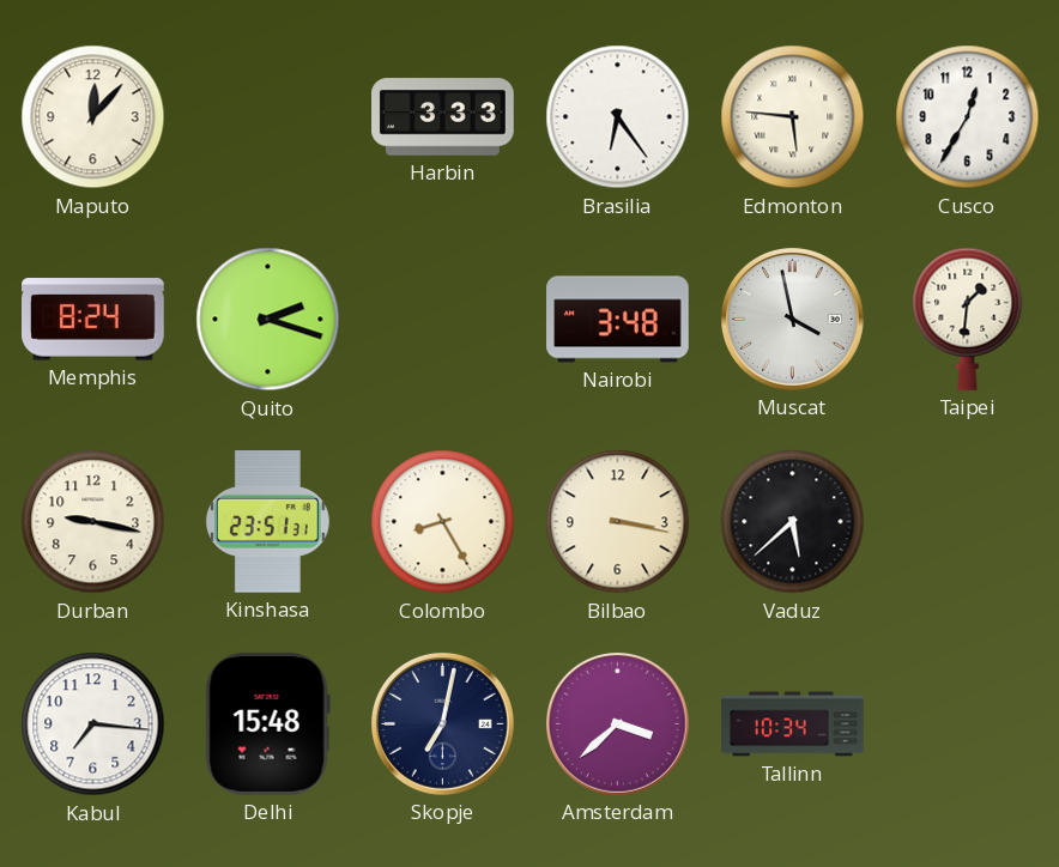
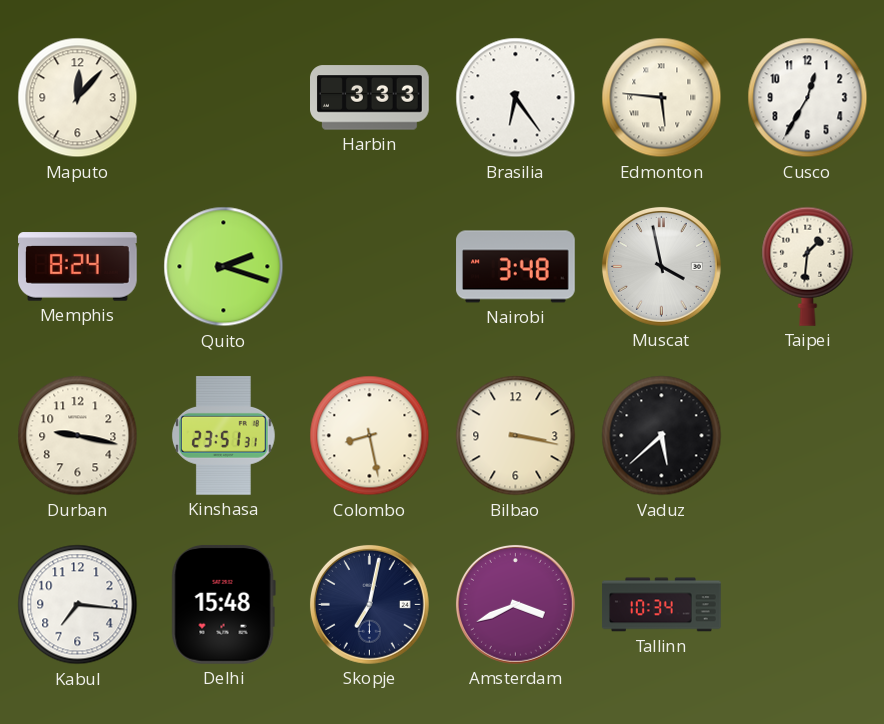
Colombo: 8:25 -> 8:28 (370, 436)
Amsterdam: 3:38 -> 3:41 (515, 604)
